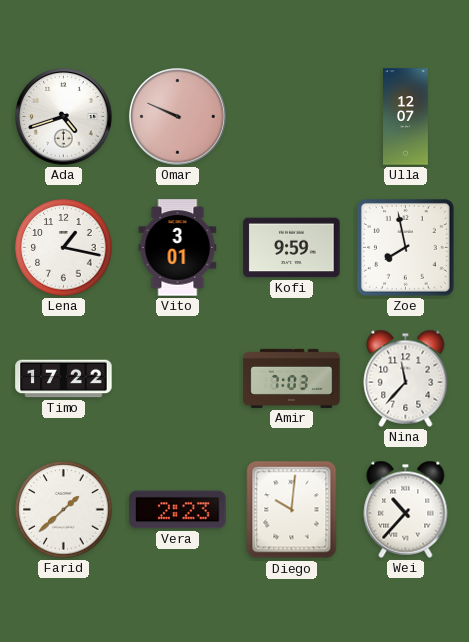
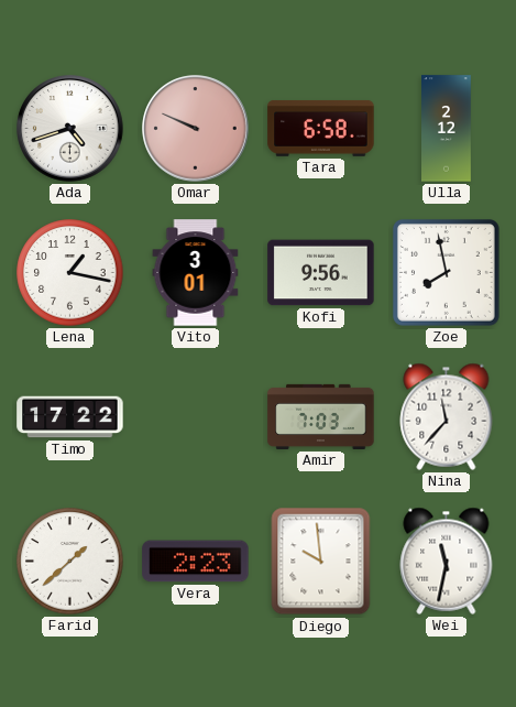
Tara: none -> 6:58 (321, 129)
Ulla: 12:07 -> 2:12 (447, 129)
Kofi: 9:59 -> 9:56 (321, 273)
Diego: 10:01 -> 9:59 (321, 562)
Wei: 10:37 -> 11:32 (447, 561)
